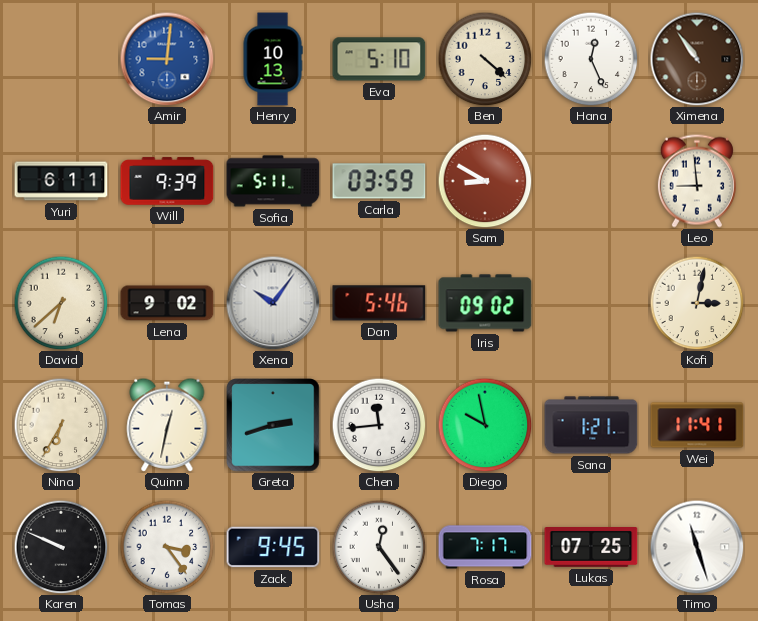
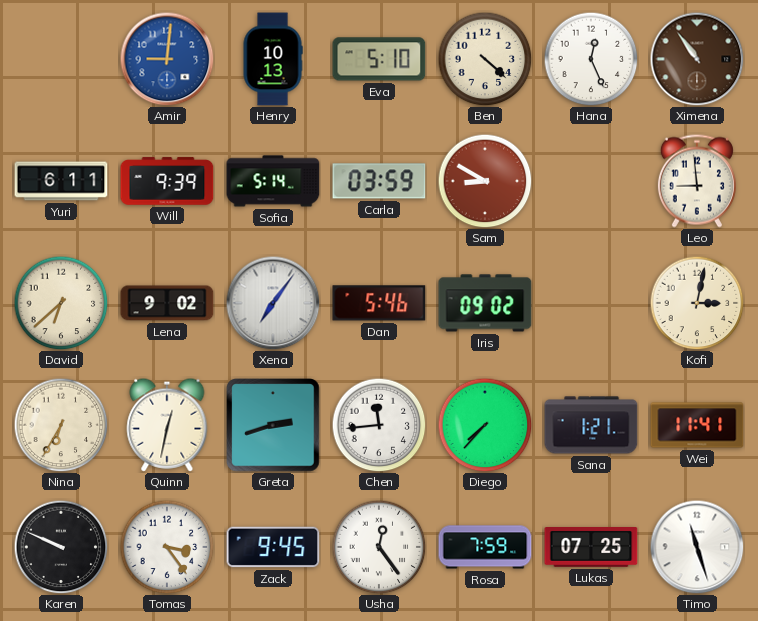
Sofia: 5:11 -> 5:14 (273, 181)
Xena: 10:06 -> 7:06 (273, 303)
Diego: 9:58 -> 7:37 (485, 425)
Rosa: 7:17 -> 7:59 (485, 547)
